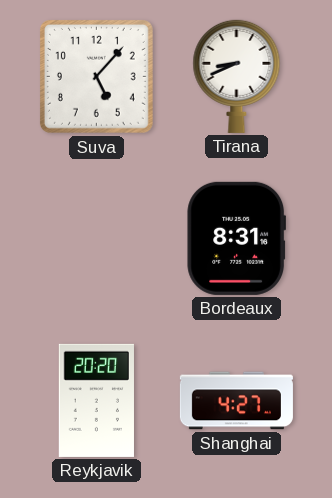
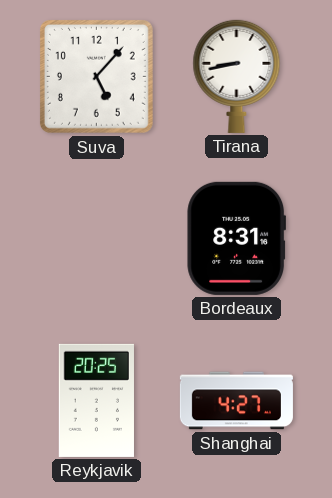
Tirana: 8:41 -> 8:43 (237, 76)
Reykjavik: 20:20 -> 20:25 (96, 400)
